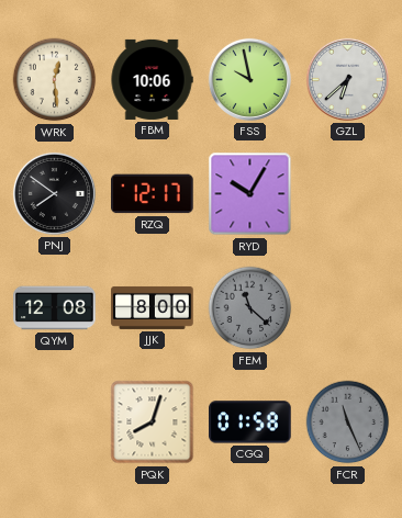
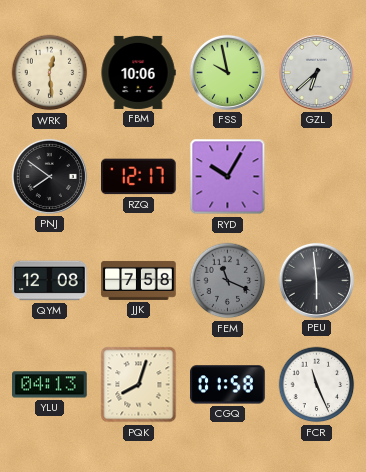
JJK: 8:00 -> 7:58 (139, 280)
FEM: 11:22 -> 11:19 (228, 281)
PEU: none -> 5:59 (316, 280)
YLU: none -> 04:13 (50, 385)
FCR dial: grey -> white (317, 385)
